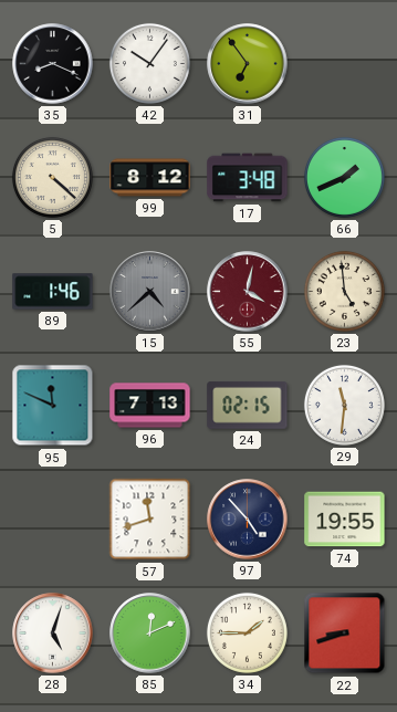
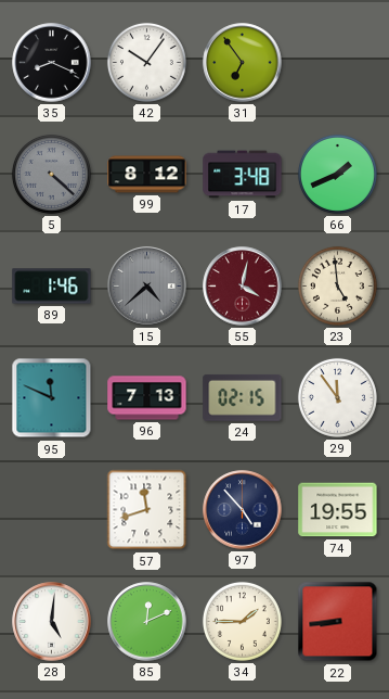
5 dial: cream -> grey (51, 174)
29: 11:31 -> 11:54 (337, 397)
28: 5:03 -> 5:01 (52, 622)
22: 8:42 -> 8:44 (338, 622)
